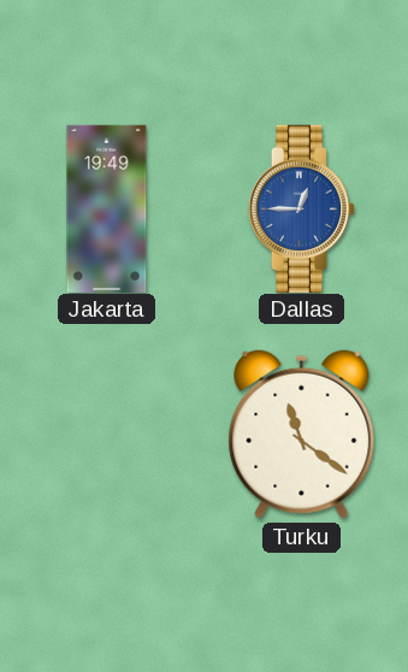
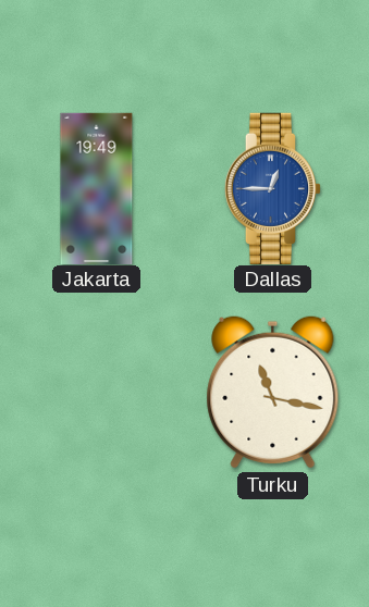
Turku: 11:21 -> 11:17 (273, 393)
